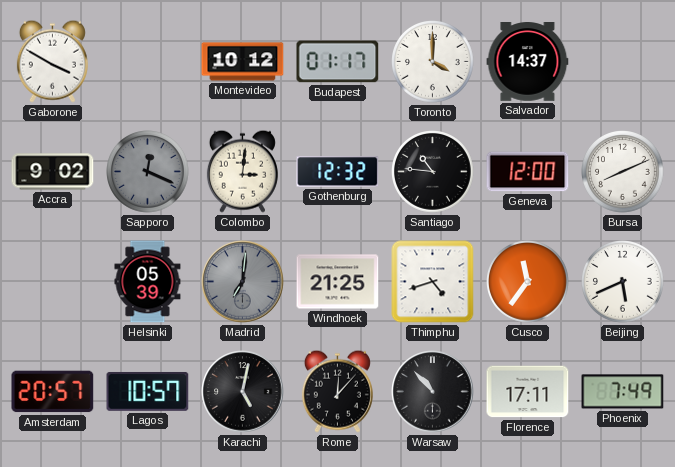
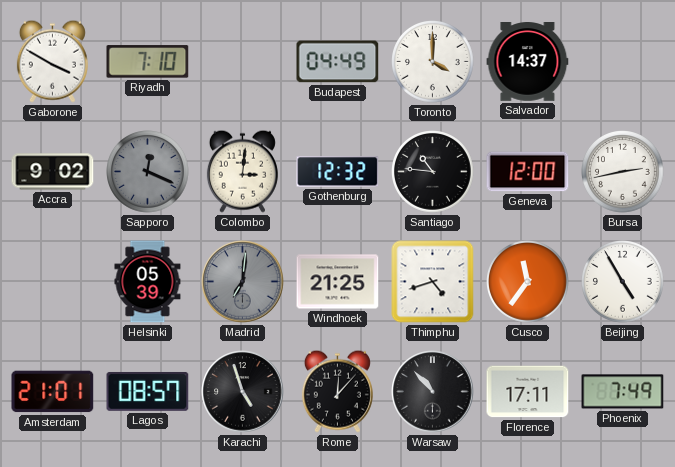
Riyadh: none -> 7:10 (148, 62)
Montevideo: 10:12 -> none (243, 62)
Budapest: 01:17 -> 04:49 (338, 62)
Bursa: 8:11 -> 2:43 (623, 172)
Beijing: 5:41 -> 4:55 (623, 282)
Amsterdam: 20:57 -> 21:01 (53, 392)
Lagos: 10:57 -> 08:57 (148, 391)
Karachi: 5:02 -> 4:57 (243, 392)
